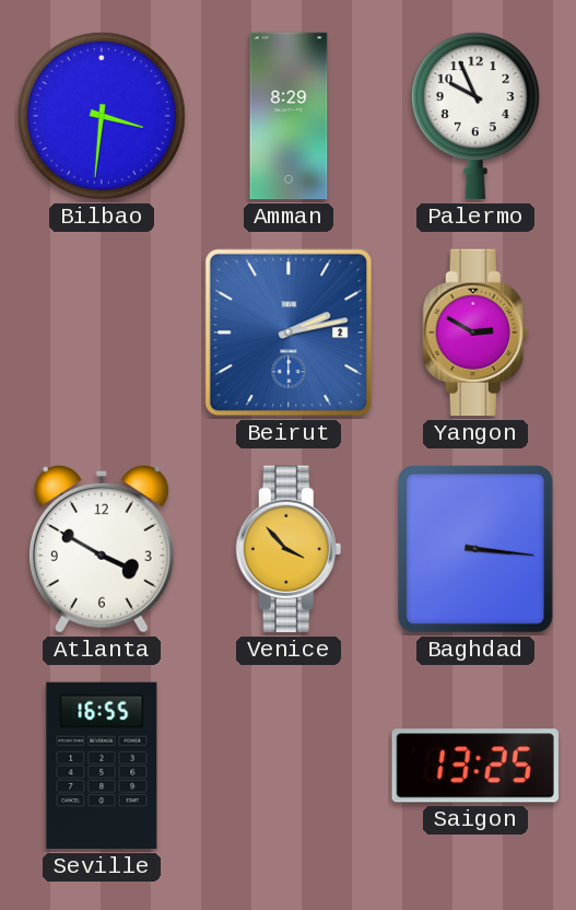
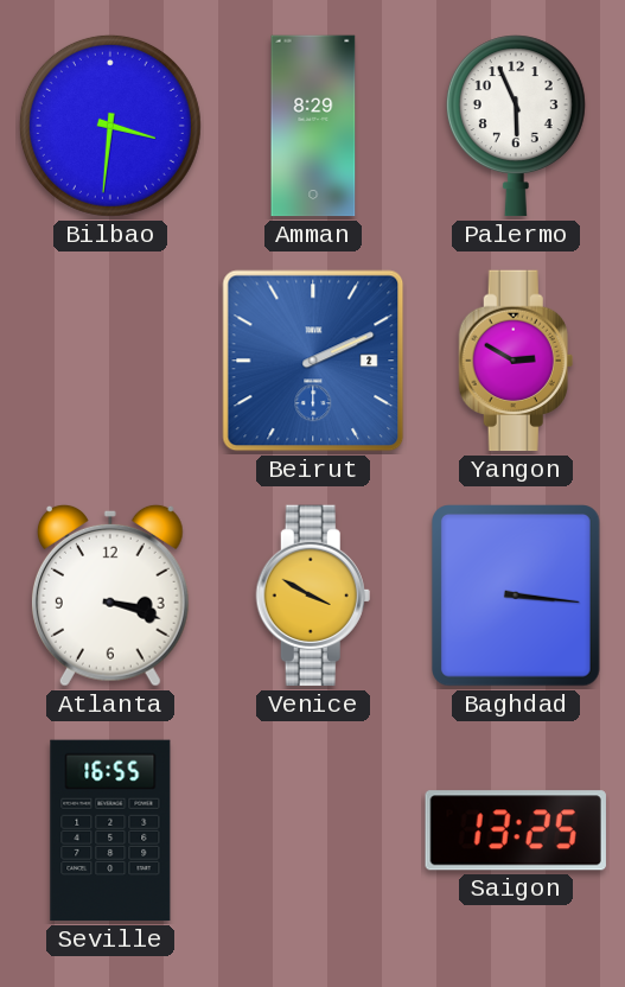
Palermo: 9:56 -> 5:56 (516, 126)
Beirut: 2:13 -> 2:11 (313, 361)
Atlanta: 3:50 -> 3:18 (110, 596)
Venice: 3:53 -> 3:50 (313, 596)
